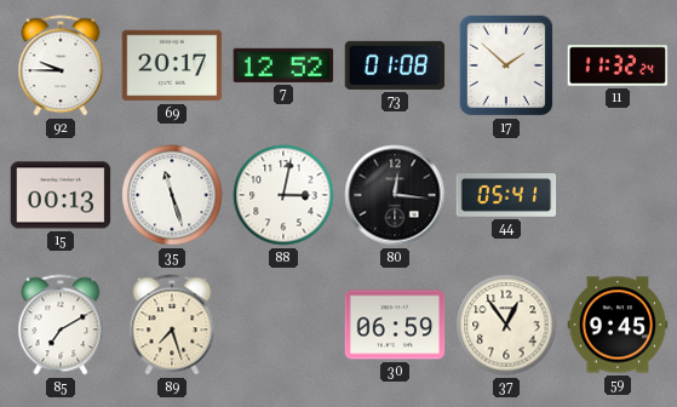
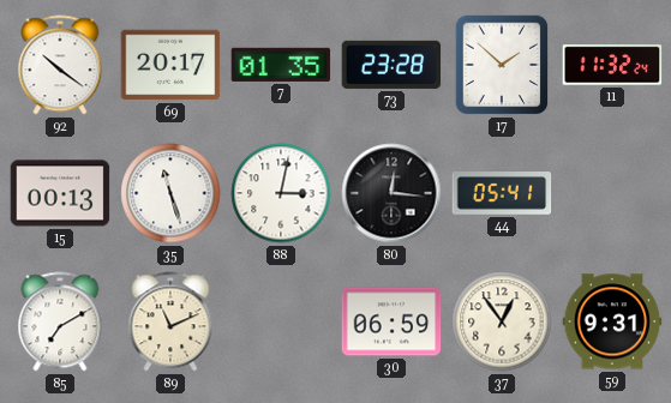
92: 9:45 -> 10:21 (60, 65)
7: 12:52 -> 01:35 (281, 65)
73: 01:08 -> 23:28 (391, 65)
89: 7:27 -> 11:11 (170, 321)
59: 9:45 -> 9:31 (612, 321)
